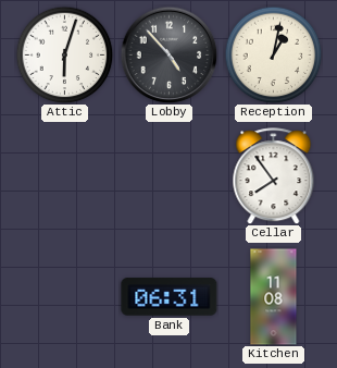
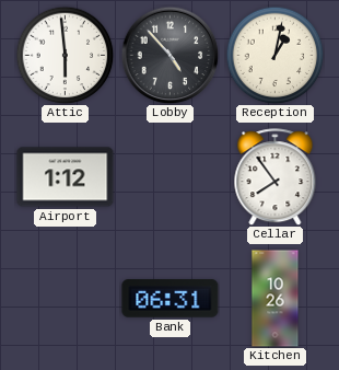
Attic: 6:03 -> 5:59 (65, 55)
Airport: none -> 1:12 (66, 177)
Kitchen: 11:08 -> 10:26 (276, 299)
